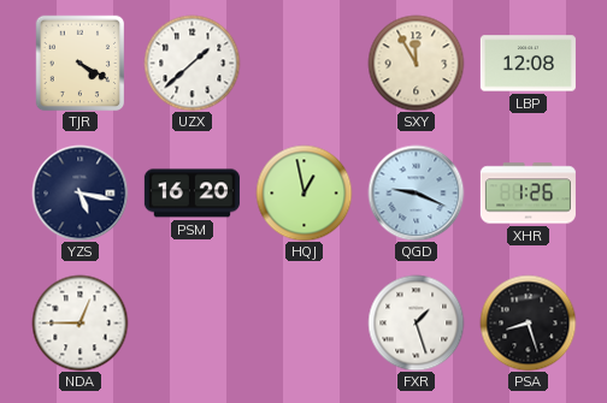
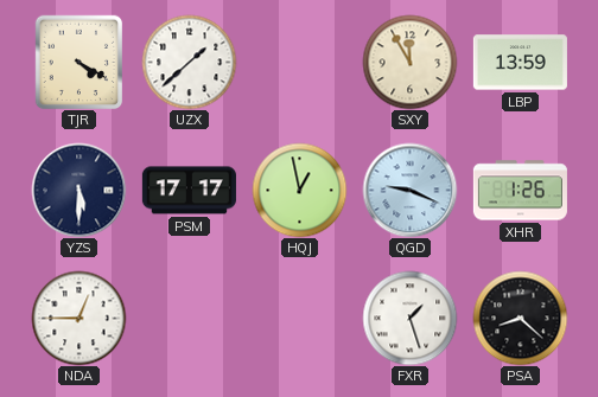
LBP: 12:08 -> 13:59 (520, 63)
YZS: 5:17 -> 5:30 (78, 190)
PSM: 16:20 -> 17:17 (189, 191)
PSA: 8:27 -> 8:22 (520, 318)
